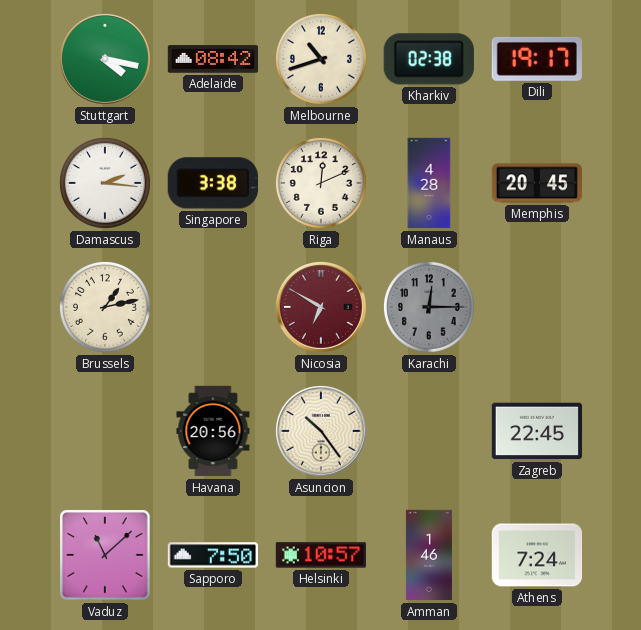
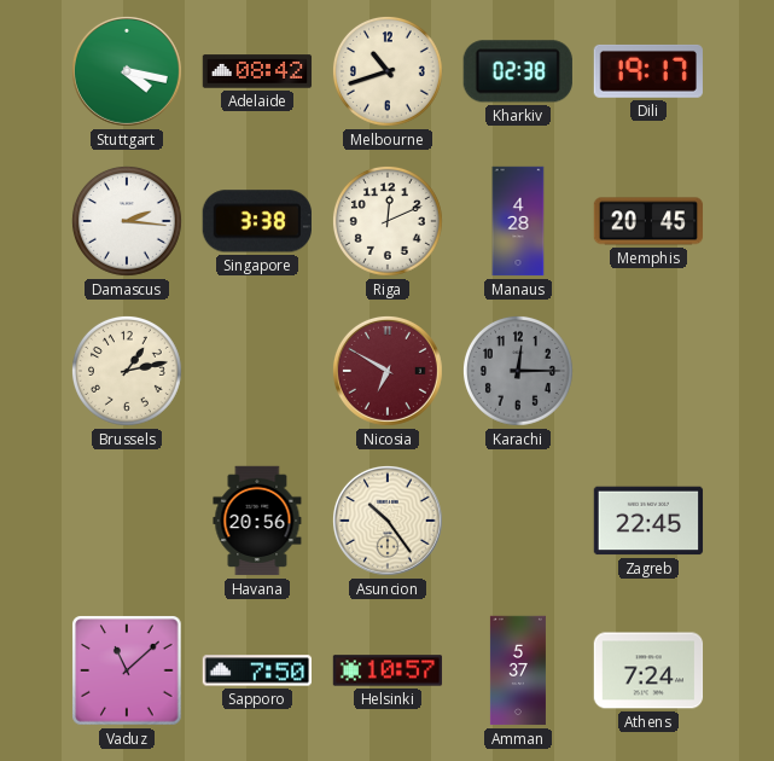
Amman: 1:46 -> 5:37 (518, 670)
